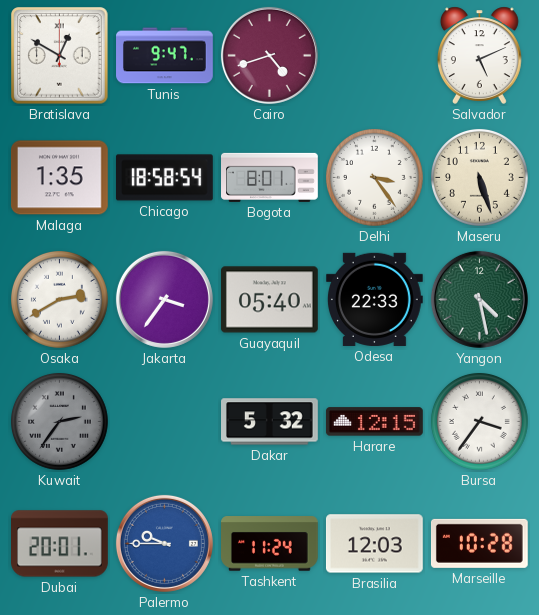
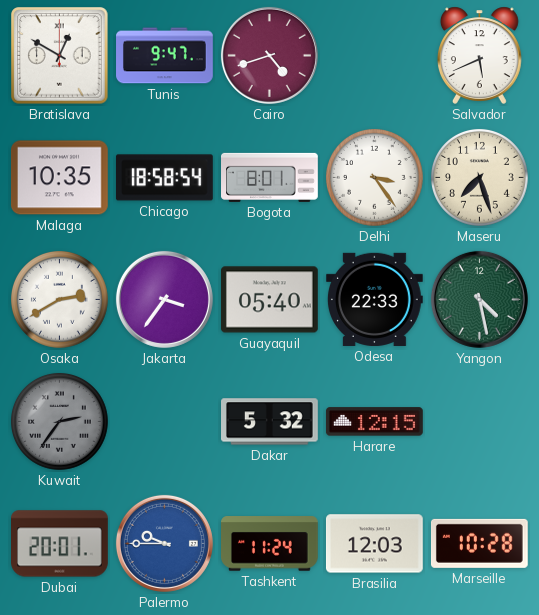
Salvador: 5:11 -> 5:41 (479, 55)
Malaga: 1:35 -> 10:35 (60, 178)
Maseru: 5:27 -> 7:27 (480, 178)
Bursa: 3:36 -> none (480, 422)
